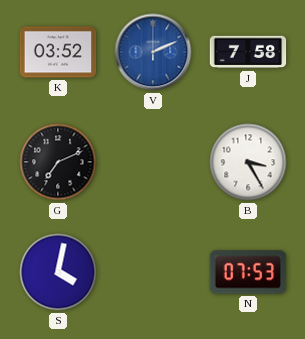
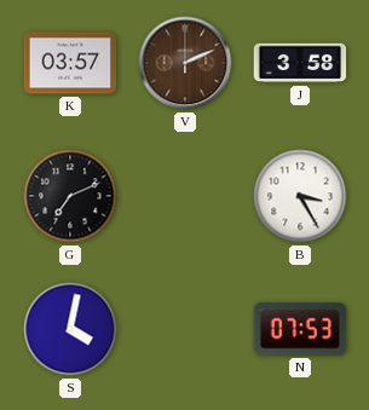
K: 03:52 -> 03:57 (70, 63)
V dial: blue -> brown (185, 63)
J: 7:58 -> 3:58 (300, 63)
